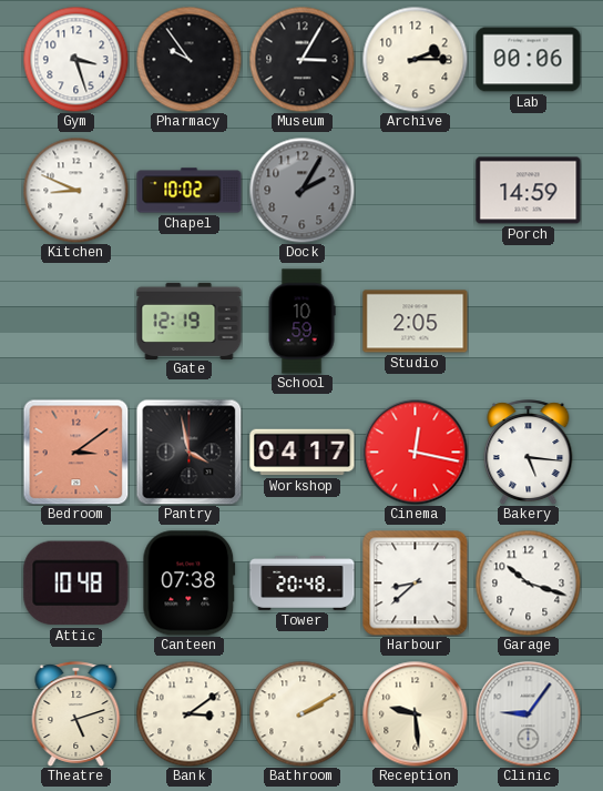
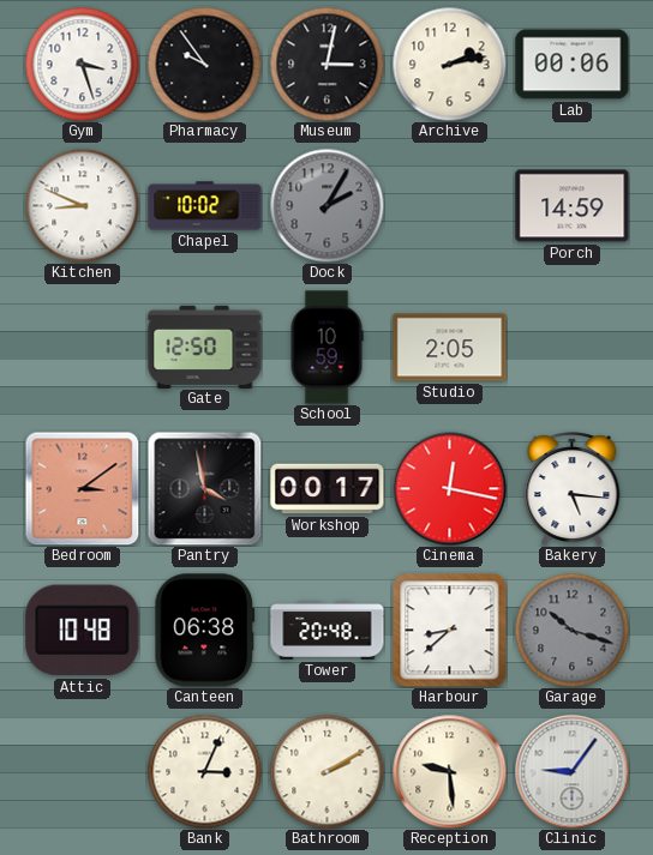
Museum: 3:05 -> 3:02 (326, 64)
Archive: 2:15 -> 2:13 (449, 64)
Gate: 12:19 -> 12:50 (205, 347)
Workshop: 04:17 -> 00:17 (328, 489)
Canteen: 07:38 -> 06:38 (205, 631)
Garage dial: white -> grey (571, 630)
Theatre: 5:12 -> none (76, 713)
Bank: 3:09 -> 3:04 (204, 771)
